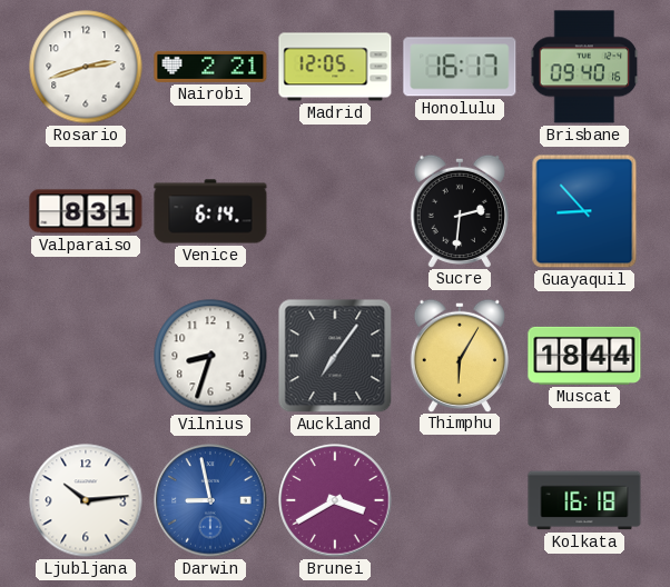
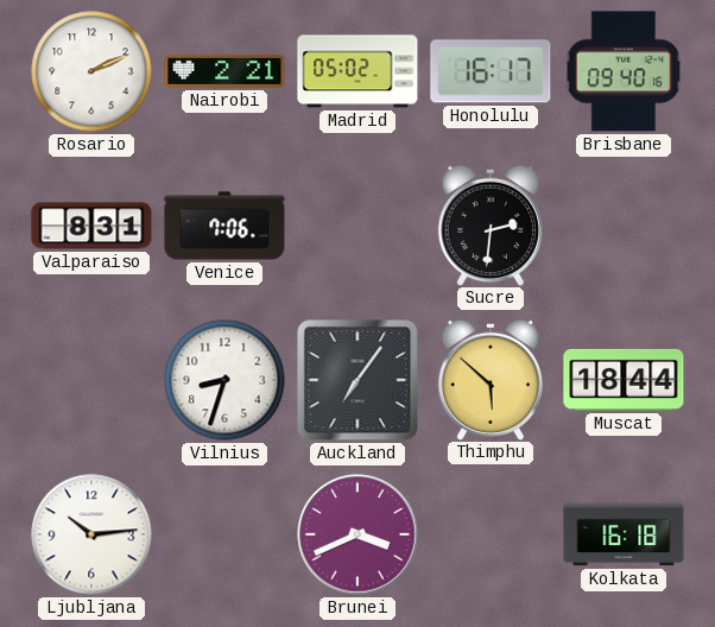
Rosario: 2:42 -> 2:11 (91, 71)
Madrid: 12:05 -> 05:02 (357, 71)
Venice: 6:14 -> 7:06 (224, 226)
Guayaquil: 8:53 -> none (584, 211)
Thimphu: 6:05 -> 5:52 (491, 379)
Darwin: 8:58 -> none (210, 500)
Brunei: 3:40 -> 3:41 (357, 534)
